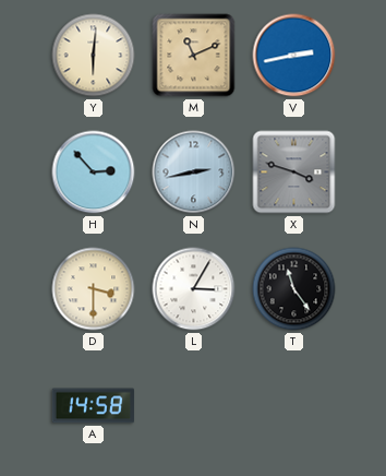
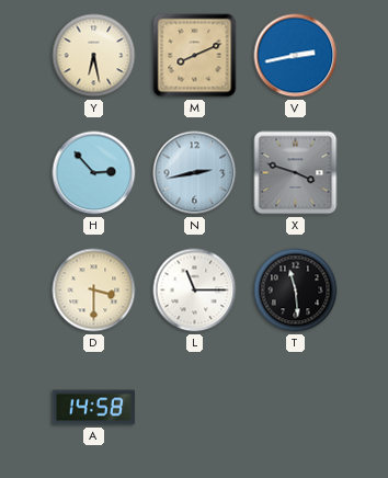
Y: 6:01 -> 6:28 (94, 56)
M: 11:11 -> 8:11 (195, 56)
L: 3:05 -> 11:15 (195, 291)
T: 11:24 -> 11:29 (296, 291)
